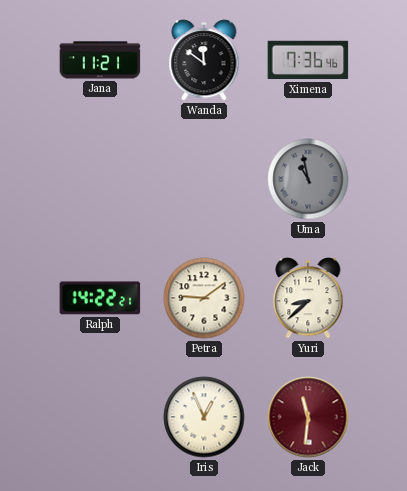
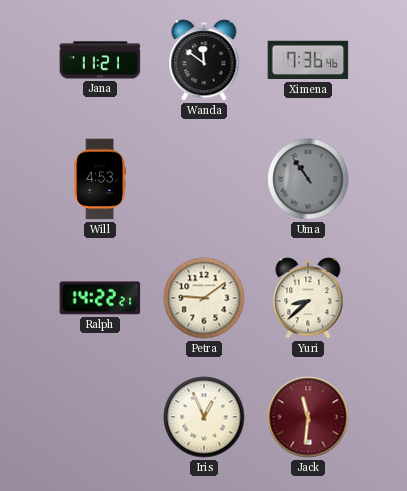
Will: none -> 4:53 (100, 179)
Uma: 10:58 -> 10:54 (308, 179)
